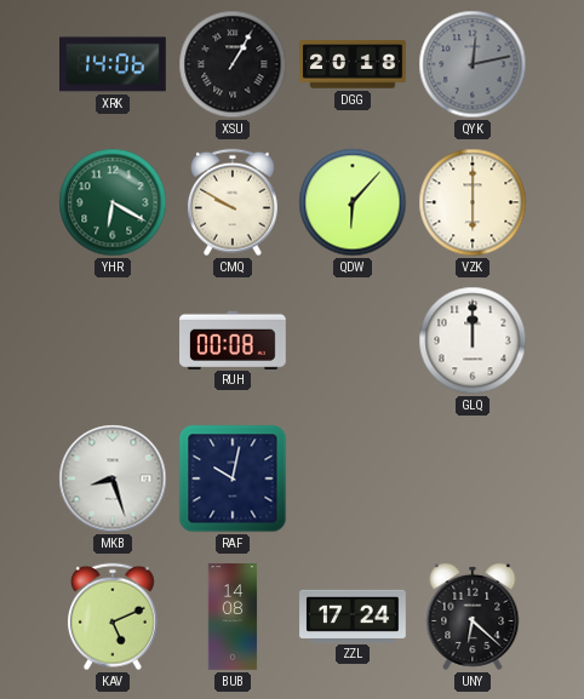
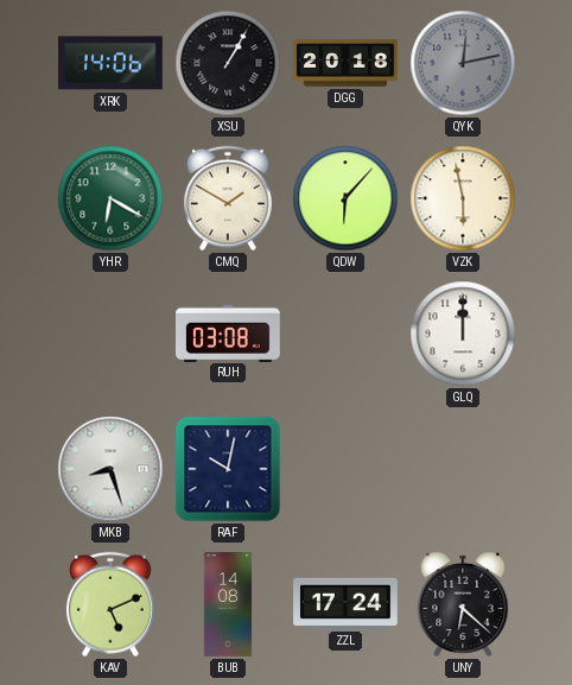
CMQ: 9:50 -> 1:50 (228, 198)
VZK: 6:00 -> 5:58 (463, 198)
RUH: 00:08 -> 03:08 (229, 332)
